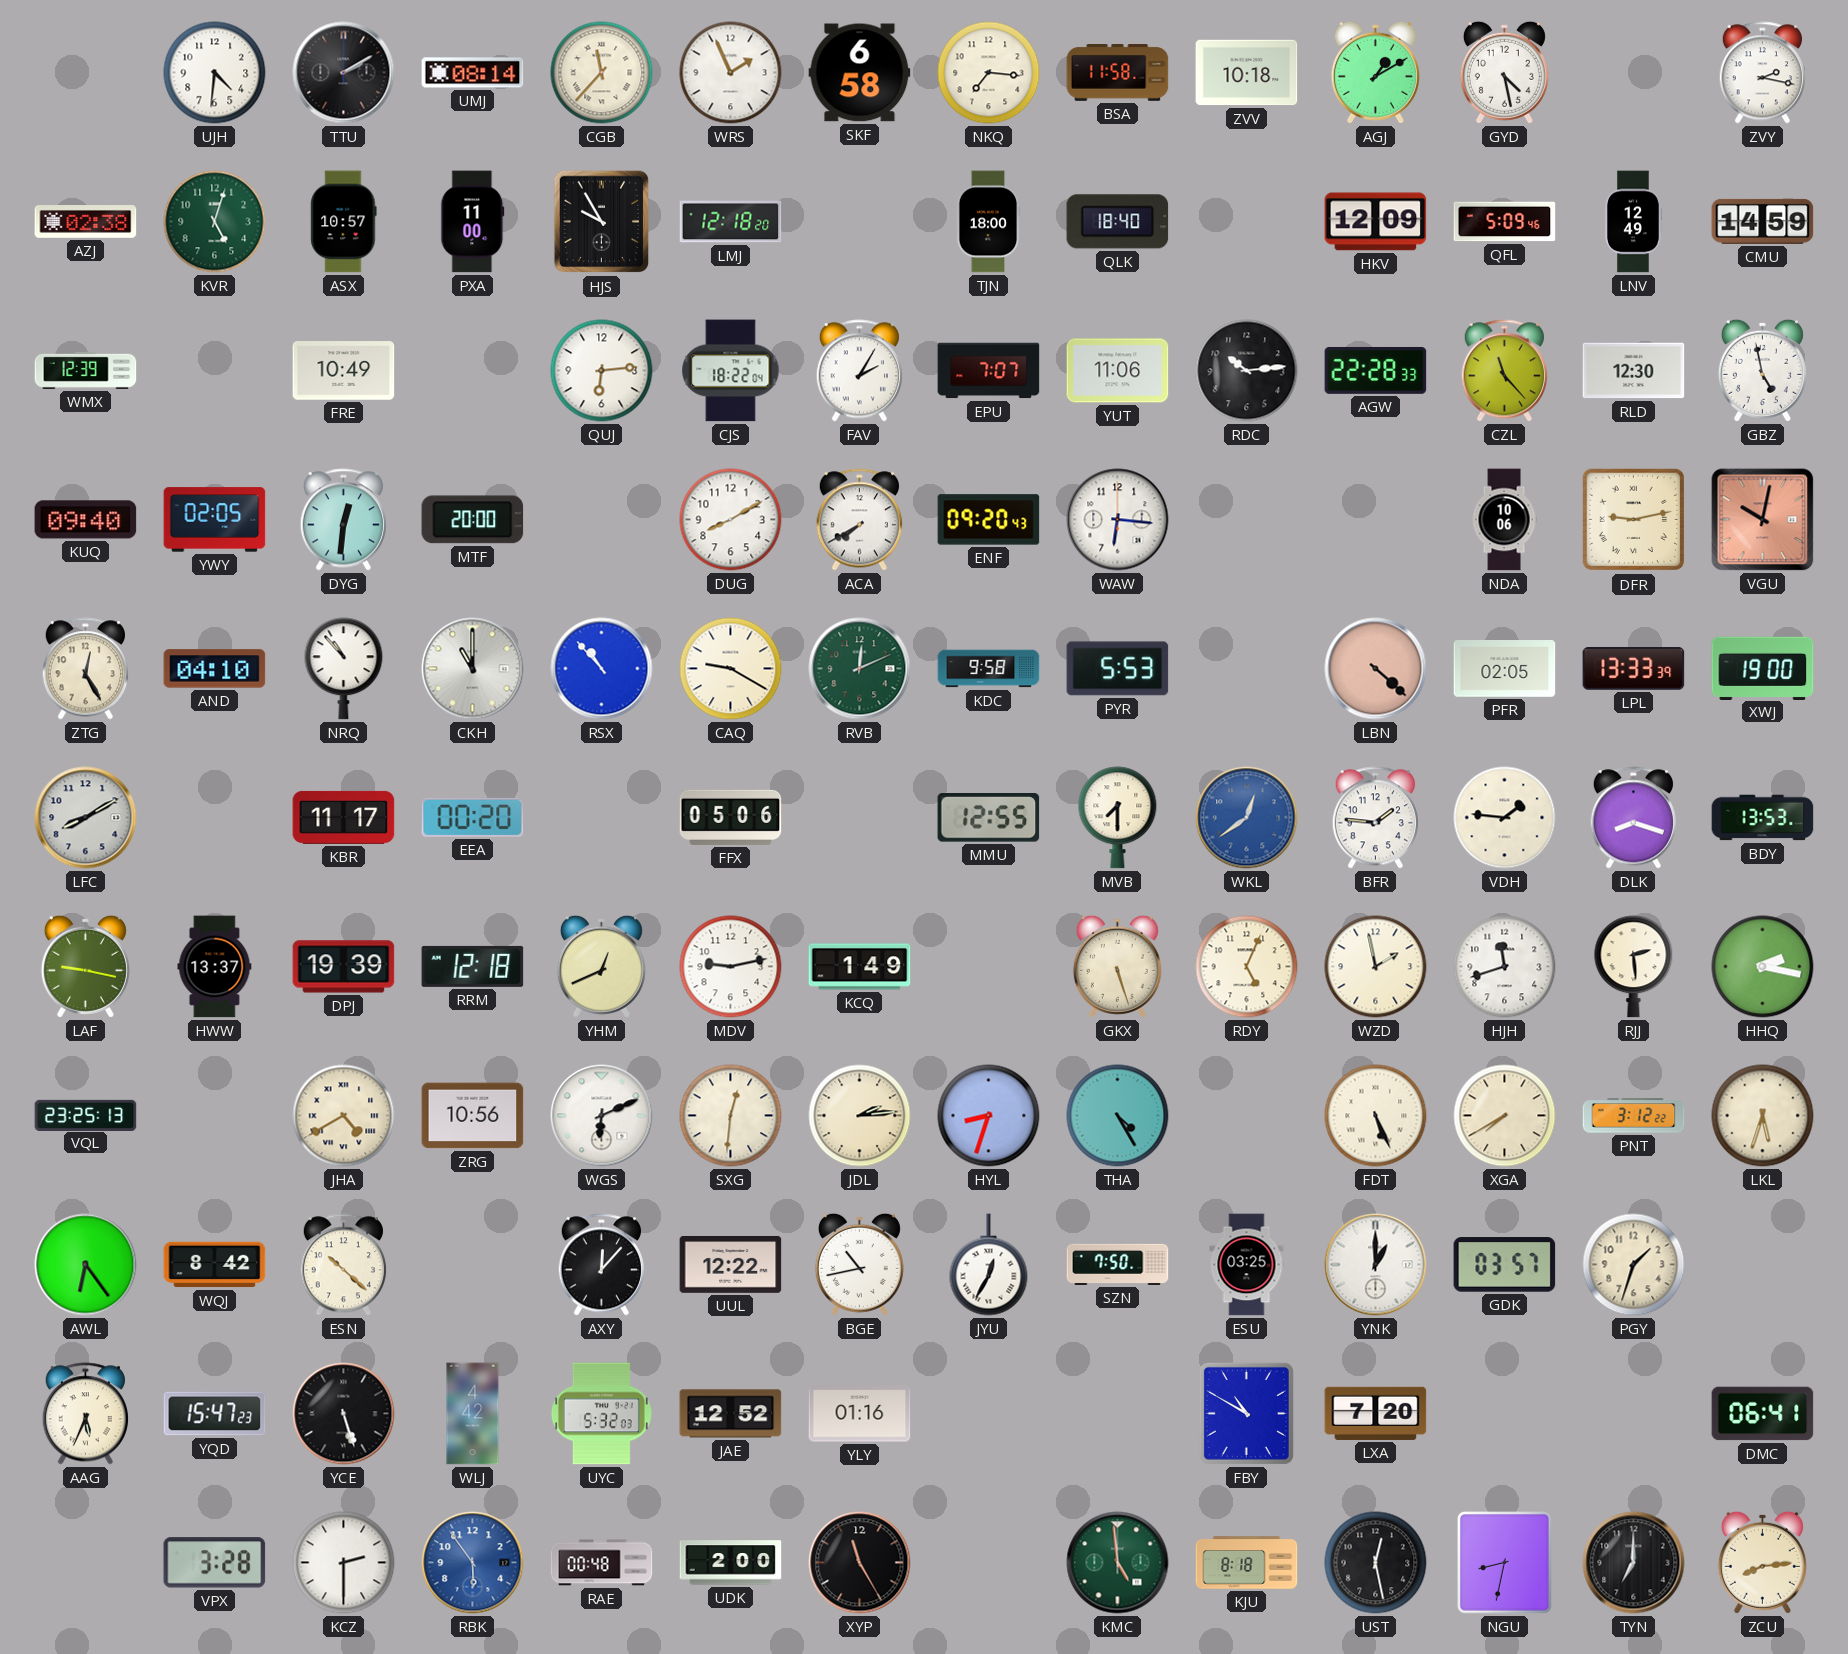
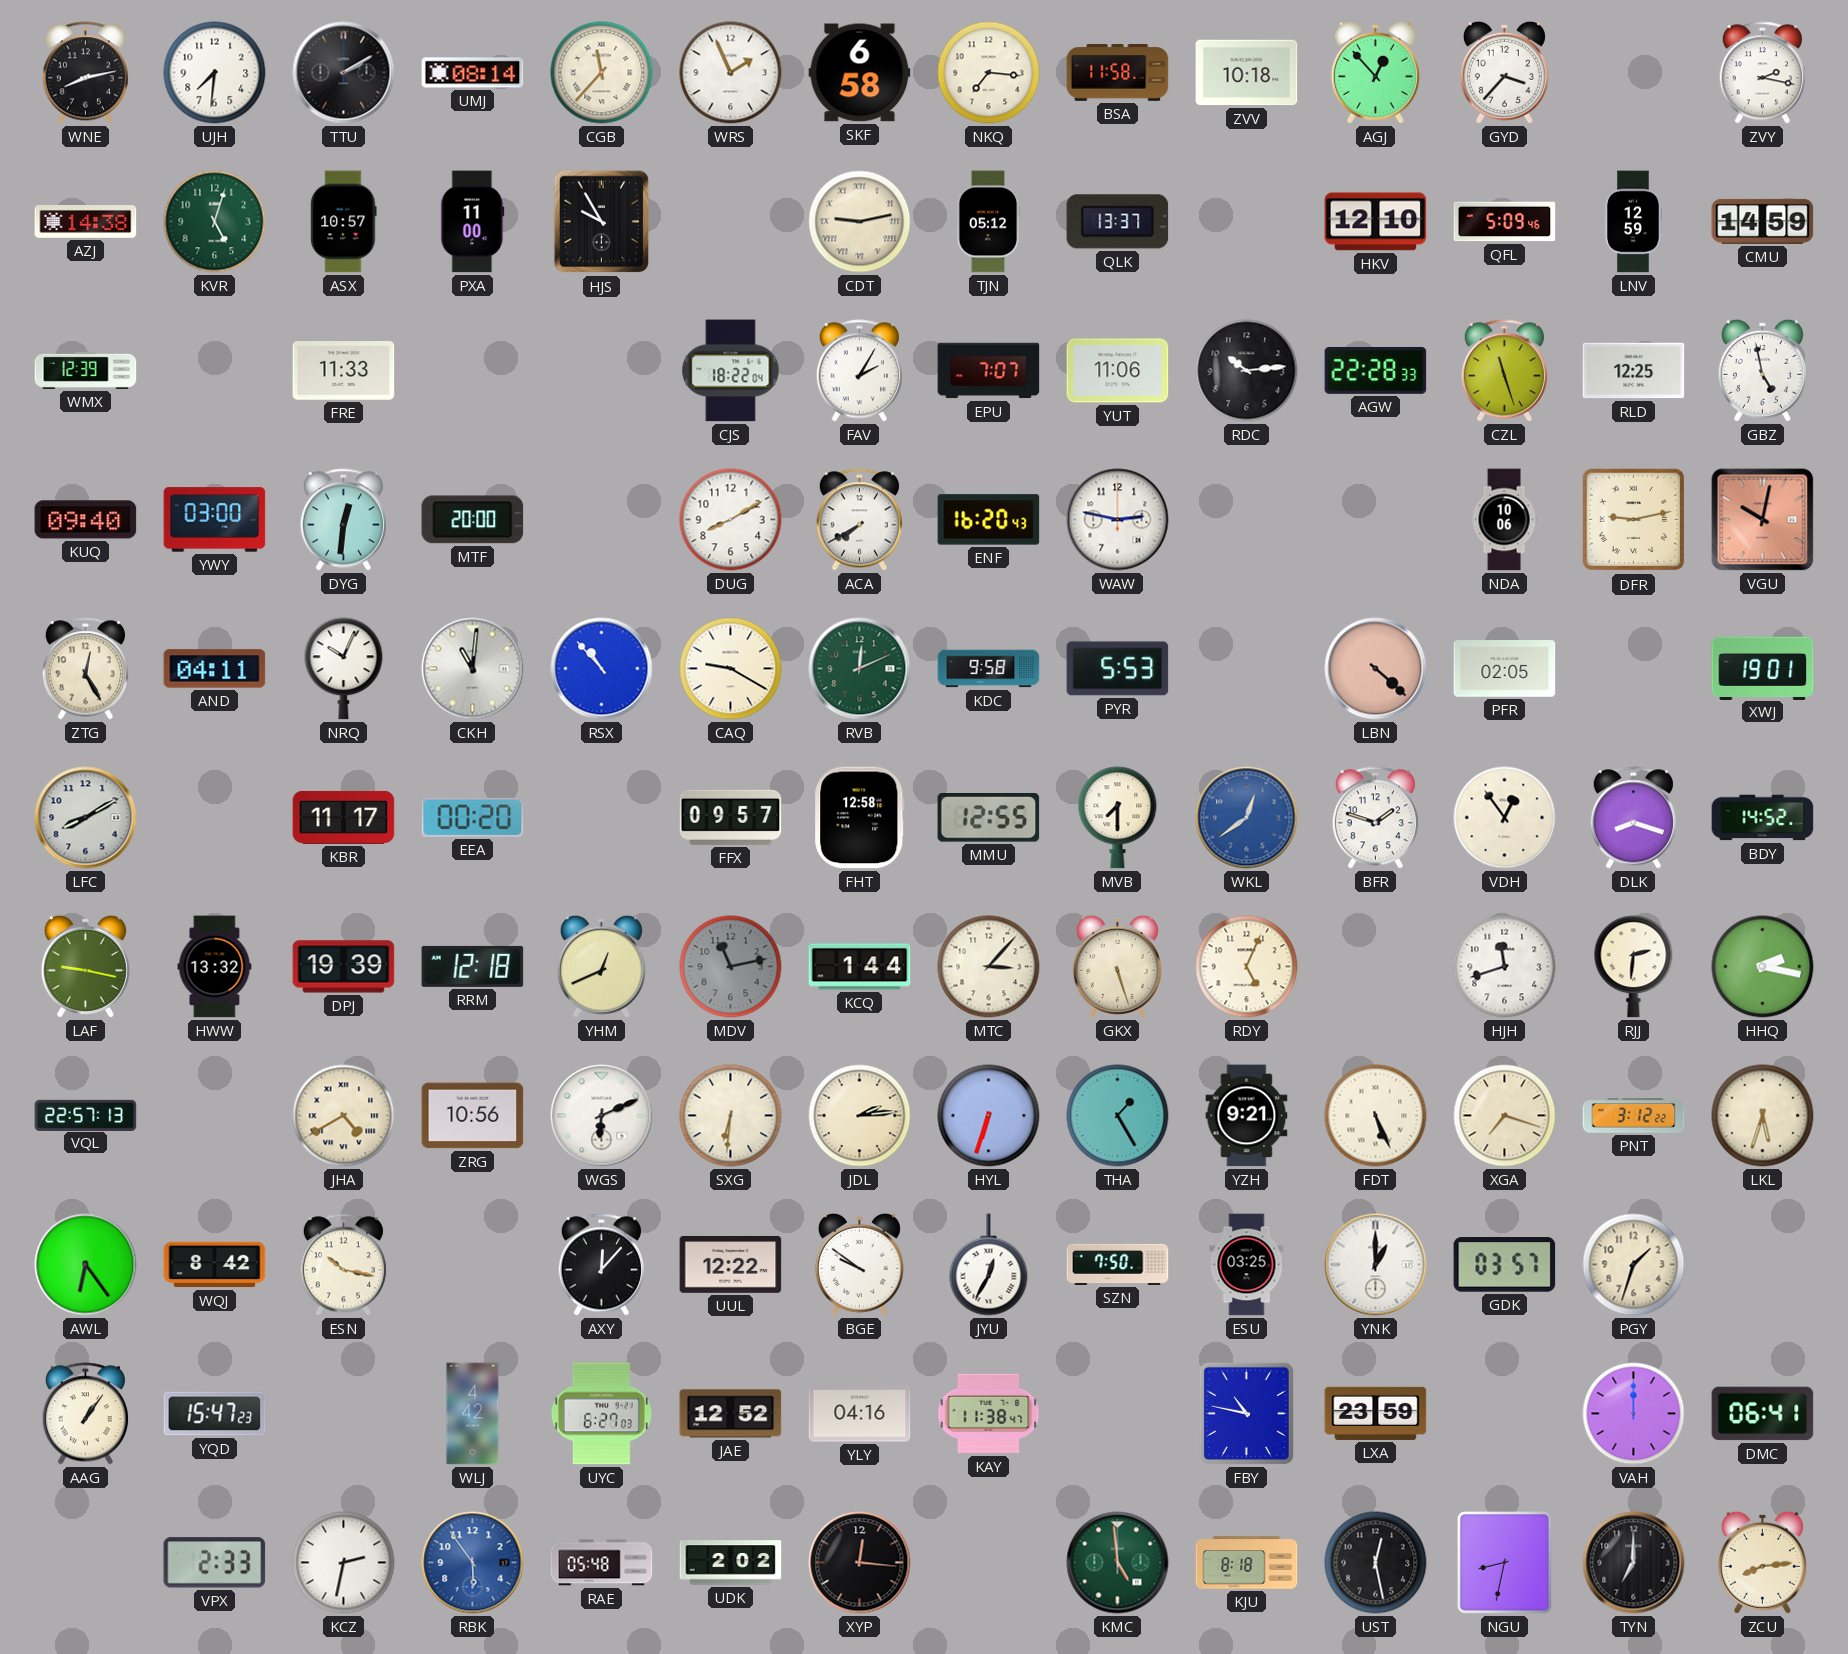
WNE: none -> 8:13 (85, 73)
UJH: 4:31 -> 7:31 (215, 73)
AGJ: 1:10 -> 12:53 (1375, 72)
GYD: 4:28 -> 3:37 (1504, 72)
AZJ: 02:38 -> 14:38 (86, 222)
LMJ: 12:18 -> none (731, 222)
CDT: none -> 9:13 (860, 222)
TJN: 18:00 -> 05:12 (988, 222)
QLK: 18:40 -> 13:37 (1118, 222)
HKV: 12:09 -> 12:10 (1376, 222)
LNV: 12:49 -> 12:59 (1633, 222)
FRE: 10:49 -> 11:33 (344, 371)
QUJ: 6:14 -> none (602, 371)
CZL: 11:23 -> 11:27 (1504, 371)
RLD: 12:30 -> 12:25 (1634, 371)
YWY: 02:05 -> 03:00 (215, 520)
ENF: 09:20 -> 16:20 (989, 520)
WAW: 6:16 -> 2:47 (1118, 520)
AND: 04:10 -> 04:11 (215, 669)
NRQ: 10:53 -> 10:04 (344, 669)
CKH: 11:00 -> 11:01 (473, 669)
LPL: 13:33 -> none (1634, 669)
XWJ: 19:00 -> 19:01 (1763, 668)
FFX: 05:06 -> 09:57 (731, 817)
FHT: none -> 12:58 (860, 818)
BFR: 1:46 -> 1:48 (1375, 818)
VDH: 1:46 -> 12:54 (1505, 818)
BDY: 13:53 -> 14:52 (1763, 818)
HWW: 13:37 -> 13:32 (215, 967)
MDV: 9:13 -> 11:13 (731, 967)
MDV dial: white -> grey (731, 967)
KCQ: 1:49 -> 1:44 (860, 967)
MTC: none -> 3:07 (989, 967)
WZD: 1:58 -> none (1376, 967)
RJJ: 2:29 -> 2:31 (1634, 967)
VQL: 23:25 -> 22:57 (86, 1115)
SXG: 12:31 -> 6:31 (731, 1116)
HYL: 8:33 -> 6:33 (989, 1116)
THA: 4:25 -> 1:25 (1118, 1116)
YZH: none -> 9:21 (1247, 1116)
XGA: 7:40 -> 7:18 (1505, 1116)
ESN: 10:22 -> 10:17 (343, 1265)
BGE: 10:43 -> 9:51 (859, 1264)
AAG: 5:34 -> 1:06 (85, 1414)
YCE: 5:27 -> none (344, 1414)
UYC: 5:32 -> 6:27 (601, 1414)
YLY: 01:16 -> 04:16 (860, 1414)
KAY: none -> 11:38 (989, 1414)
FBY: 10:50 -> 10:47 (1246, 1413)
LXA: 7:20 -> 23:59 (1376, 1413)
VAH: none -> 12:00 (1634, 1414)
VPX: 3:28 -> 2:33 (215, 1563)
KCZ: 2:30 -> 2:32 (344, 1563)
RAE: 00:48 -> 05:48 (602, 1563)
UDK: 2:00 -> 2:02 (731, 1563)
XYP: 11:25 -> 12:16 (860, 1563)
